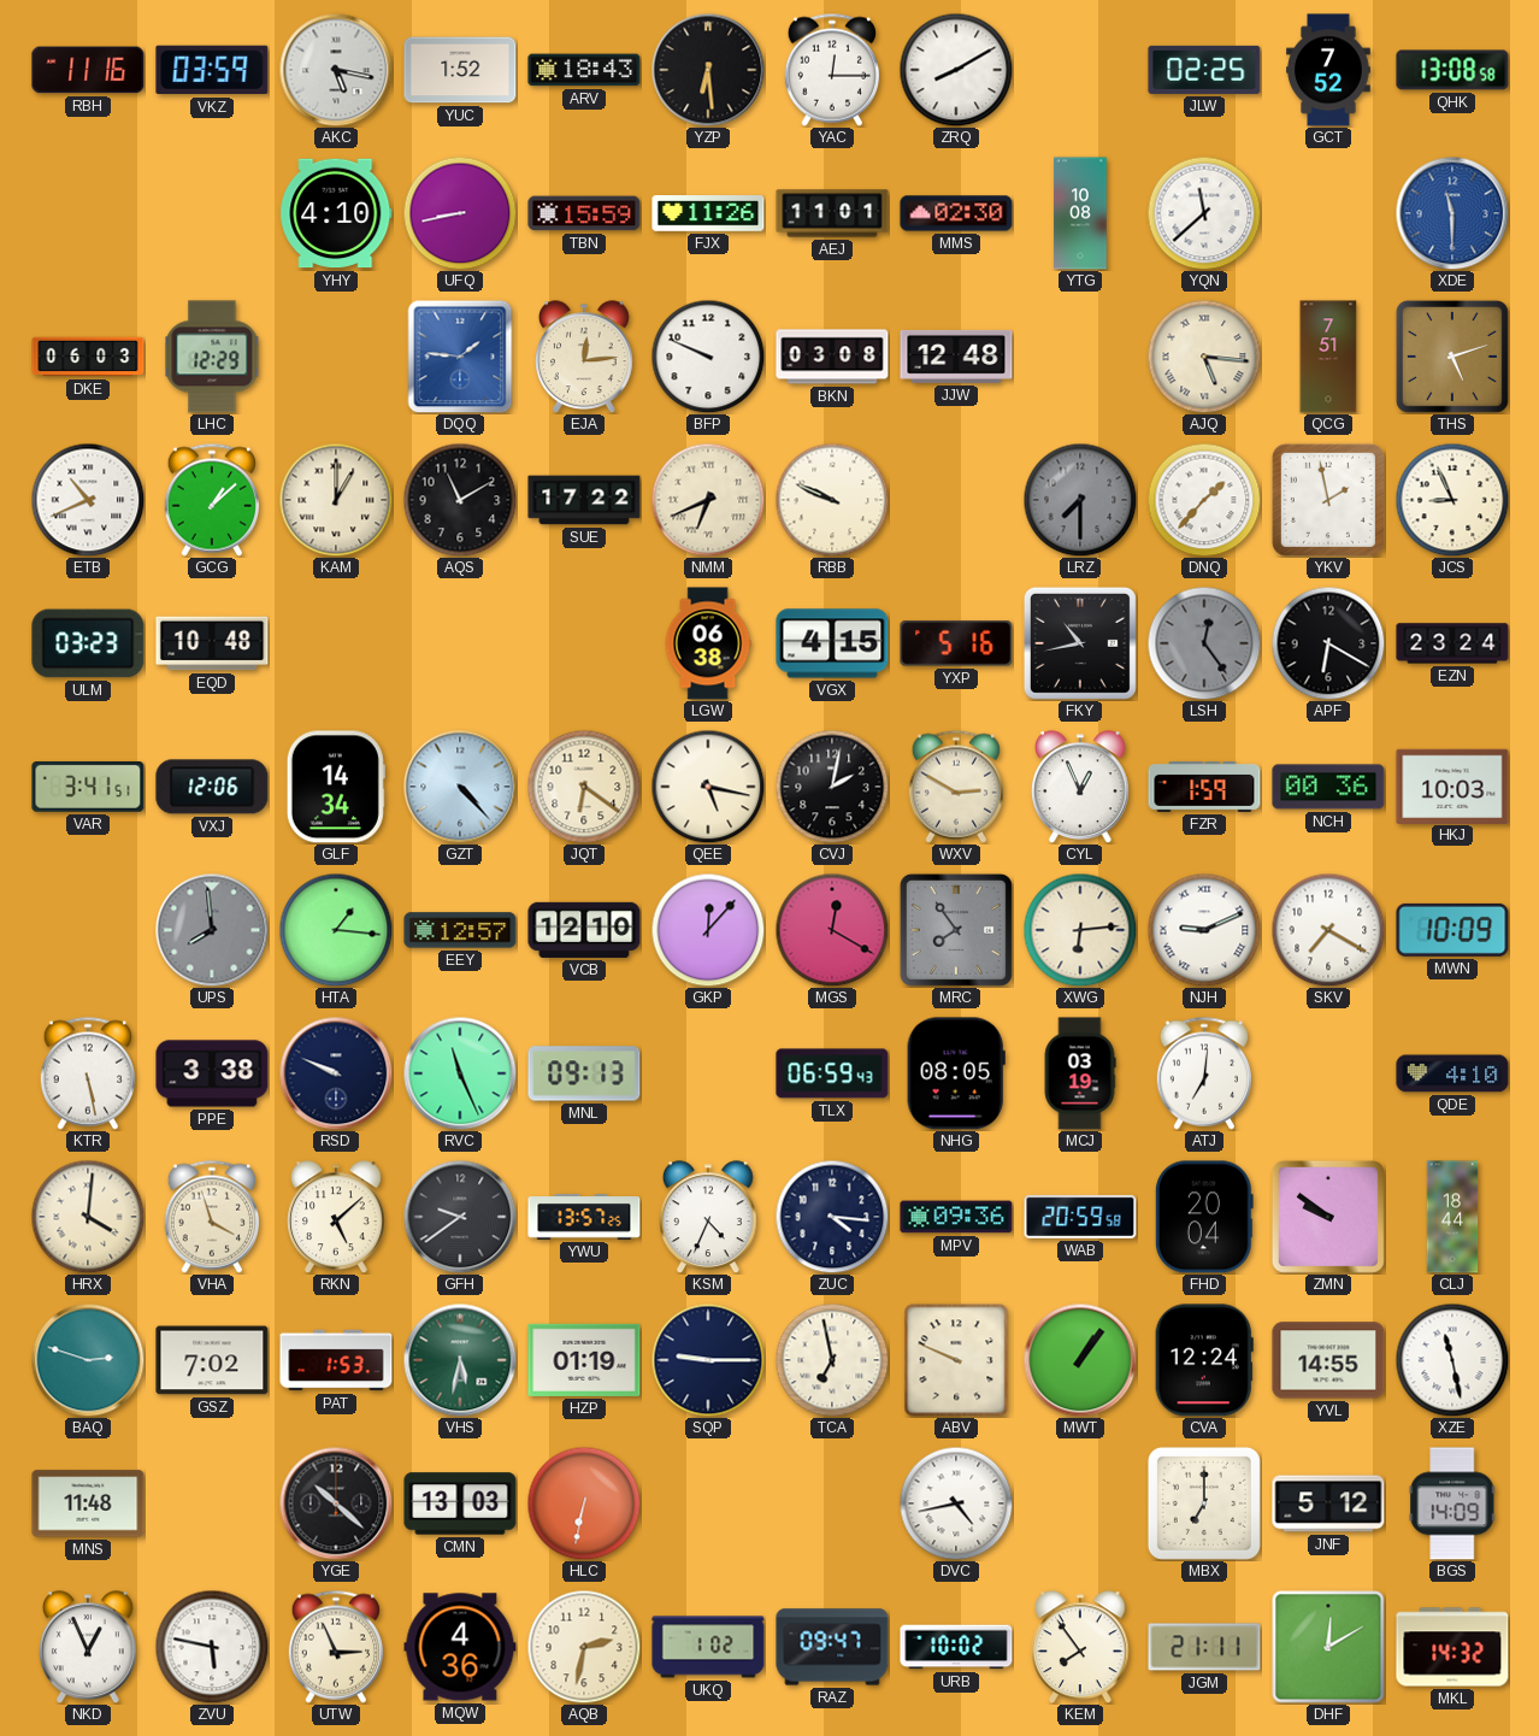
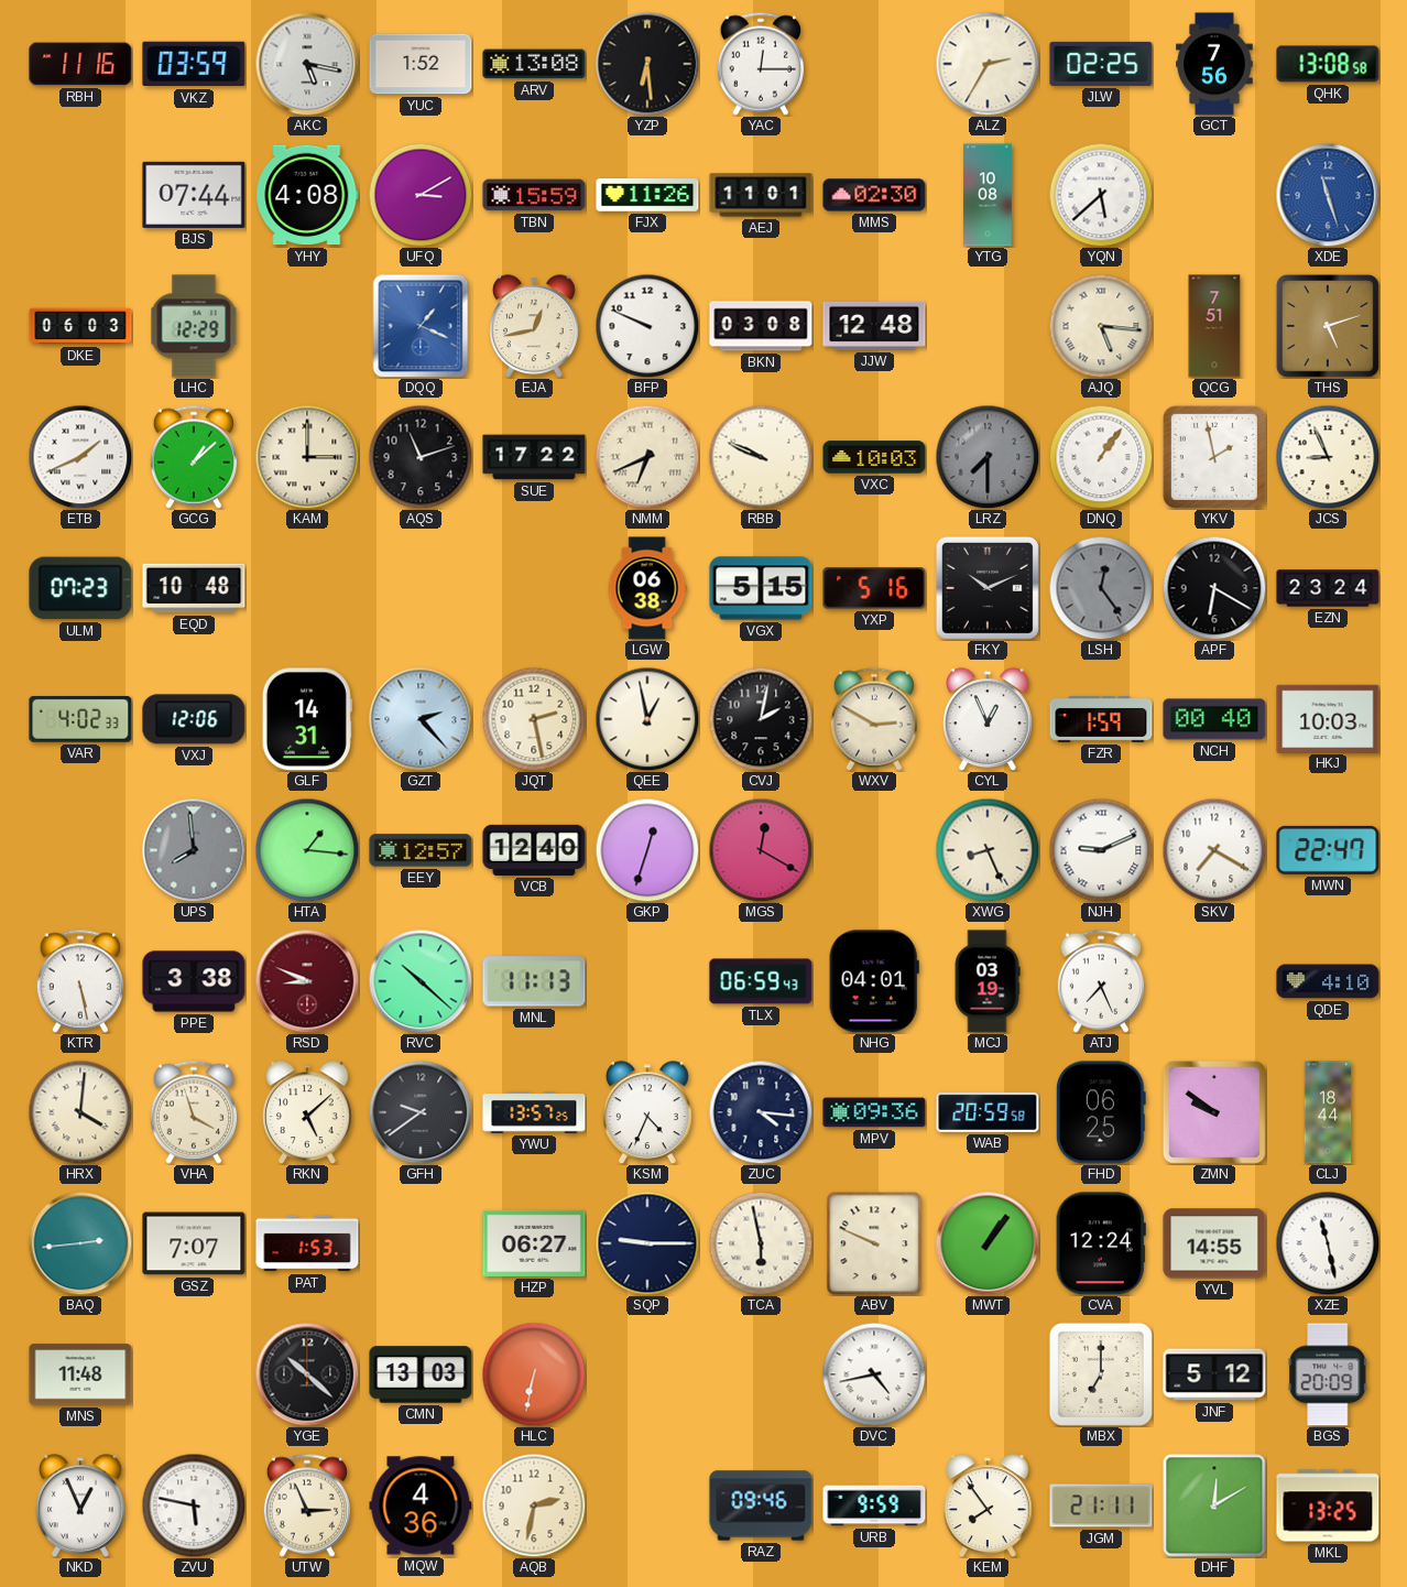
ARV: 18:43 -> 13:08 (534, 64)
ZRQ: 8:10 -> none (956, 70)
ALZ: none -> 2:35 (988, 64)
GCT: 7:52 -> 7:56 (1214, 64)
BJS: none -> 07:44 (194, 195)
YHY: 4:10 -> 4:08 (307, 195)
UFQ: 8:43 -> 3:10 (421, 195)
YQN: 11:38 -> 5:38 (1101, 195)
XDE: 11:30 -> 11:27 (1328, 195)
DQQ: 1:46 -> 1:19 (421, 326)
EJA: 12:14 -> 12:43 (535, 326)
ETB: 10:41 -> 1:41 (80, 457)
KAM: 1:00 -> 3:00 (307, 457)
AQS: 11:10 -> 11:12 (421, 457)
VXC: none -> 10:03 (874, 457)
DNQ: 1:37 -> 1:06 (1101, 457)
ULM: 03:23 -> 07:23 (80, 588)
VGX: 4:15 -> 5:15 (761, 588)
FKY: 10:43 -> 10:11 (988, 588)
VAR: 3:41 -> 4:02 (80, 719)
GLF: 14:34 -> 14:31 (307, 719)
GZT: 4:23 -> 2:23 (421, 719)
JQT: 6:21 -> 2:28 (534, 719)
QEE: 5:17 -> 12:58 (647, 719)
NCH: 00:36 -> 00:40 (1214, 719)
VCB: 12:10 -> 12:40 (534, 850)
GKP: 12:07 -> 12:33 (647, 850)
MRC: 7:54 -> none (956, 930)
XWG: 6:14 -> 8:26 (988, 850)
MWN: 10:09 -> 22:47 (1328, 850)
RSD: 9:49 -> 8:49 (307, 981)
RSD dial: navy -> burgundy (307, 981)
RVC: 11:26 -> 10:22 (421, 981)
MNL: 09:13 -> 11:13 (534, 981)
NHG: 08:05 -> 04:01 (874, 981)
ATJ: 7:01 -> 7:26 (1100, 981)
FHD: 20:04 -> 06:25 (1101, 1112)
BAQ: 2:48 -> 2:44 (80, 1243)
GSZ: 7:02 -> 7:07 (194, 1243)
VHS: 5:32 -> none (460, 1360)
HZP: 01:19 -> 06:27 (534, 1243)
TCA: 6:58 -> 5:58 (761, 1243)
BGS: 14:09 -> 20:09 (1328, 1374)
UKQ: 1:02 -> none (708, 1647)
RAZ: 09:47 -> 09:46 (761, 1506)
URB: 10:02 -> 9:59 (874, 1506)
MKL: 14:32 -> 13:25 (1328, 1506)
